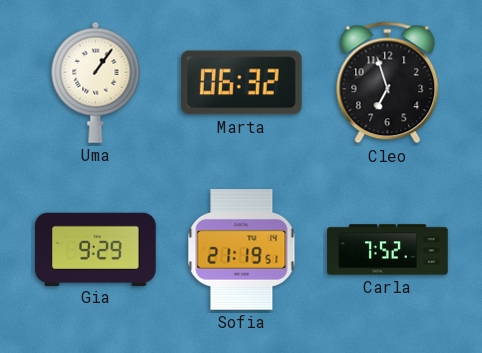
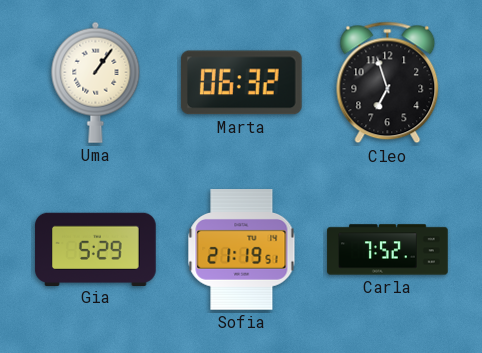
Gia: 9:29 -> 5:29 (96, 249)
